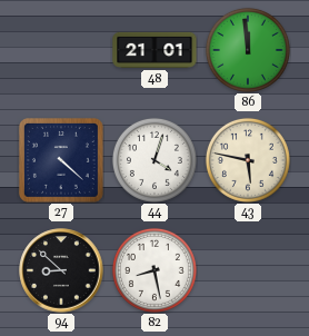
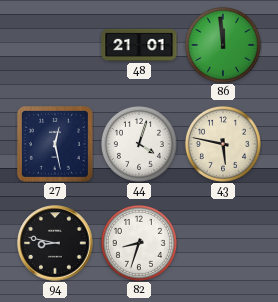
27: 4:22 -> 12:28 (55, 144)
94: 8:52 -> 8:47 (55, 243)
82: 8:28 -> 8:33 (139, 243)
